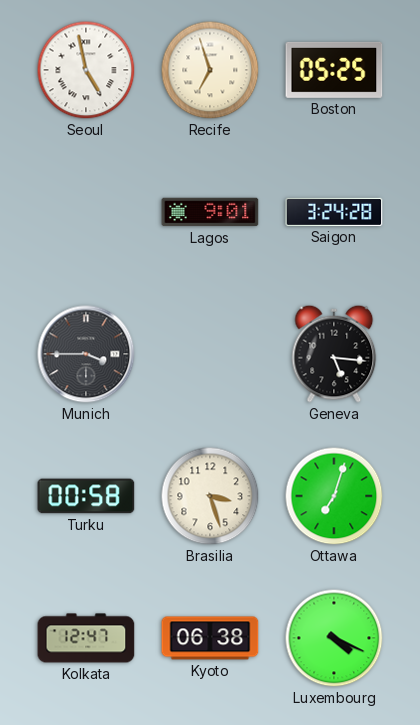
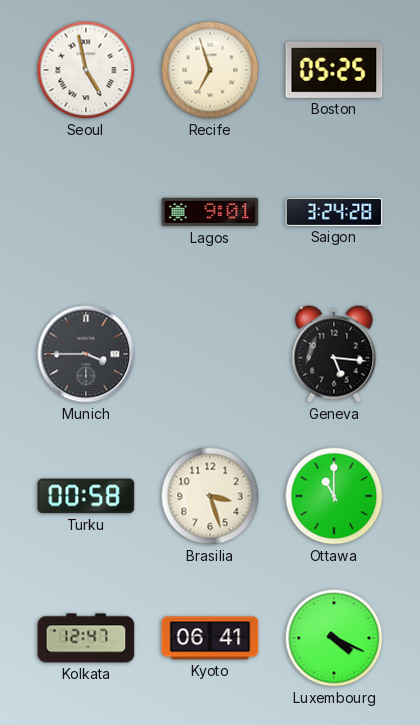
Ottawa: 7:03 -> 11:00 (334, 496)
Kyoto: 06:38 -> 06:41 (210, 638)
